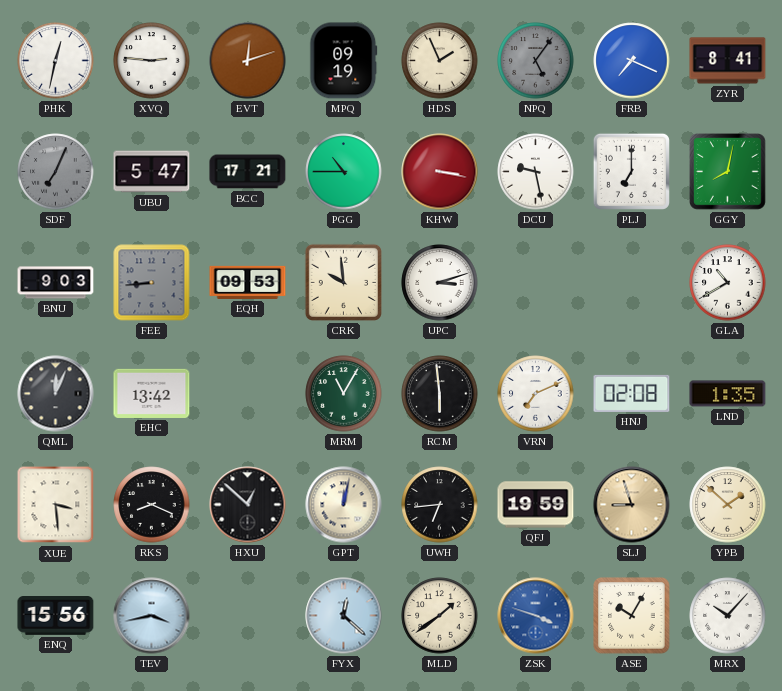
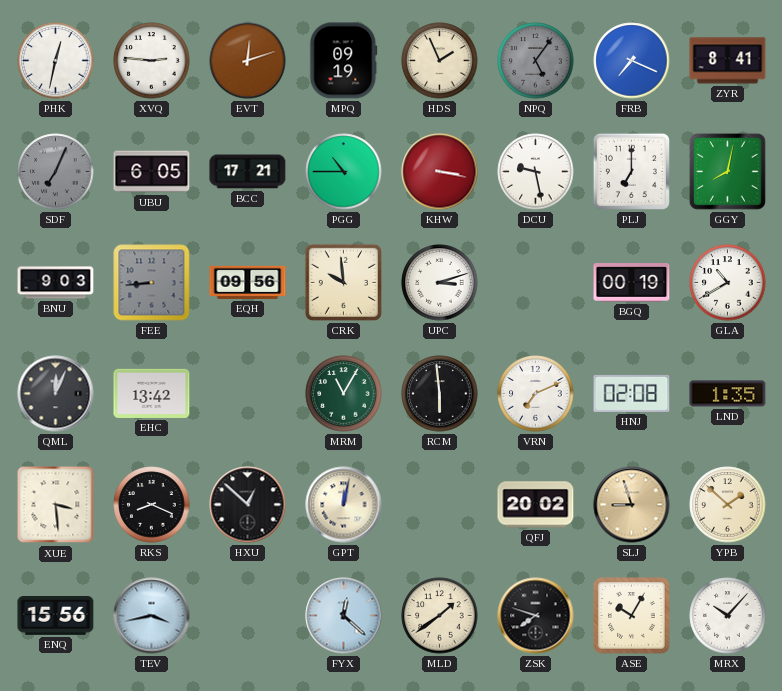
UBU: 5:47 -> 6:05 (152, 172)
EQH: 09:53 -> 09:56 (248, 282)
BGQ: none -> 00:19 (632, 283)
UWH: 6:44 -> none (440, 505)
QFJ: 19:59 -> 20:02 (536, 505)
ZSK: 3:48 -> 7:48 (536, 616)
ZSK dial: blue -> black (536, 616)
